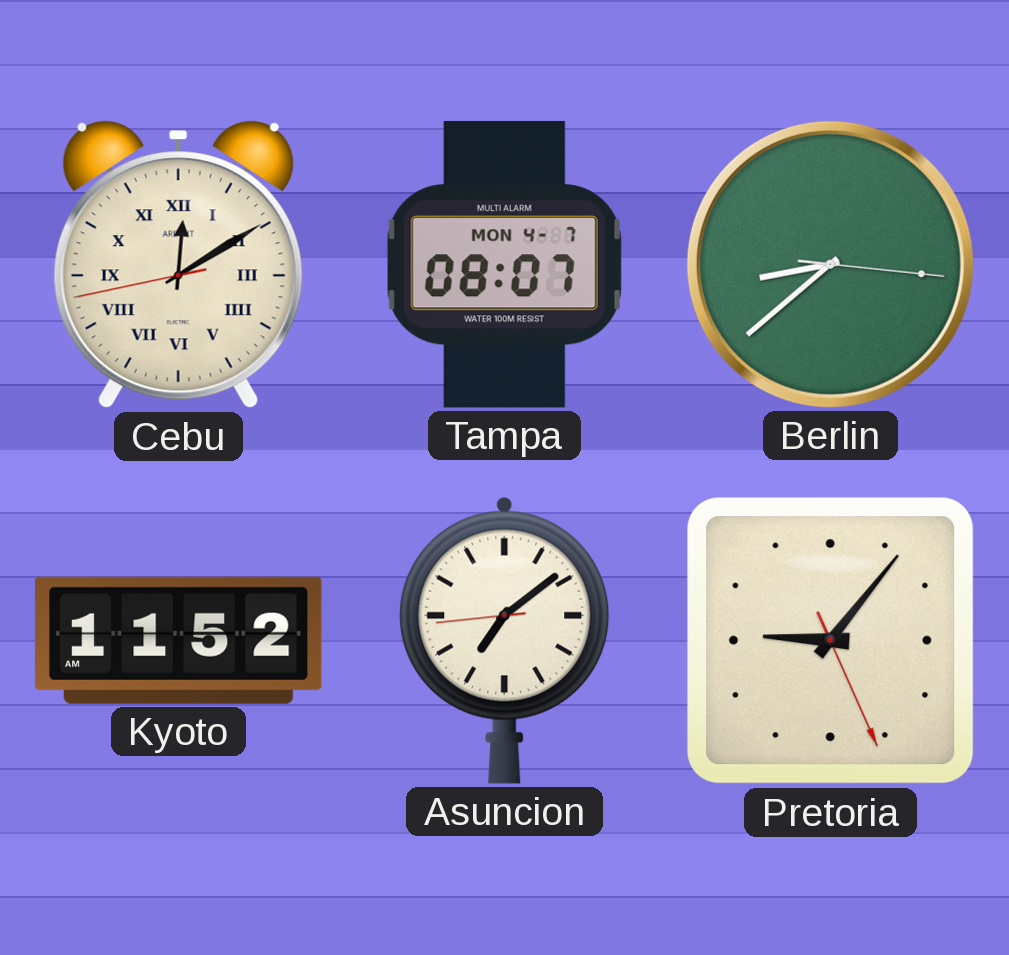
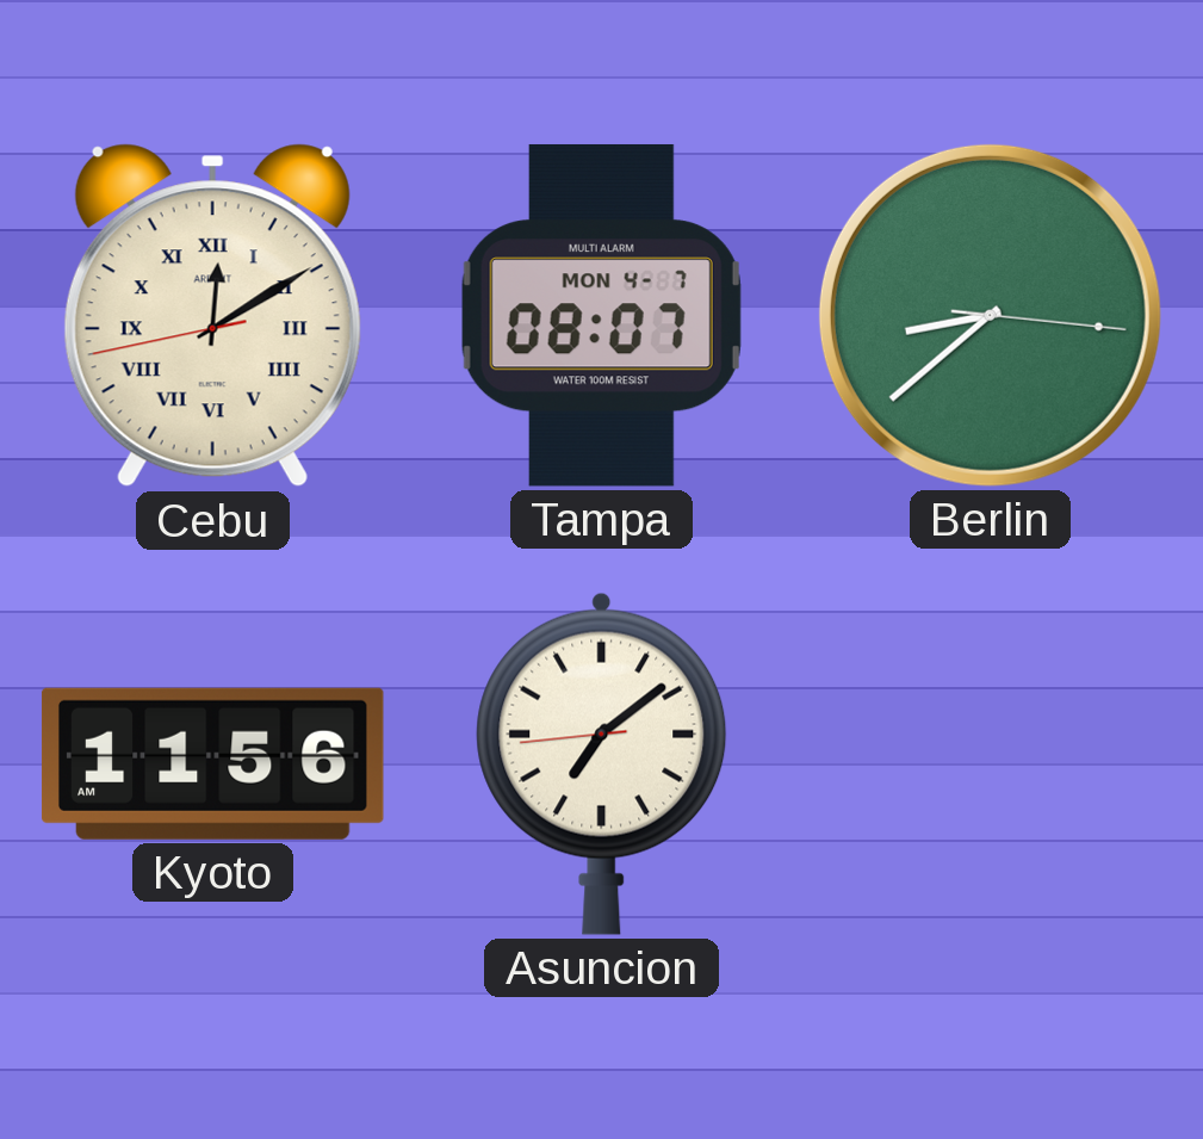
Kyoto: 11:52 -> 11:56 (212, 763)
Pretoria: 9:06 -> none (831, 641)
